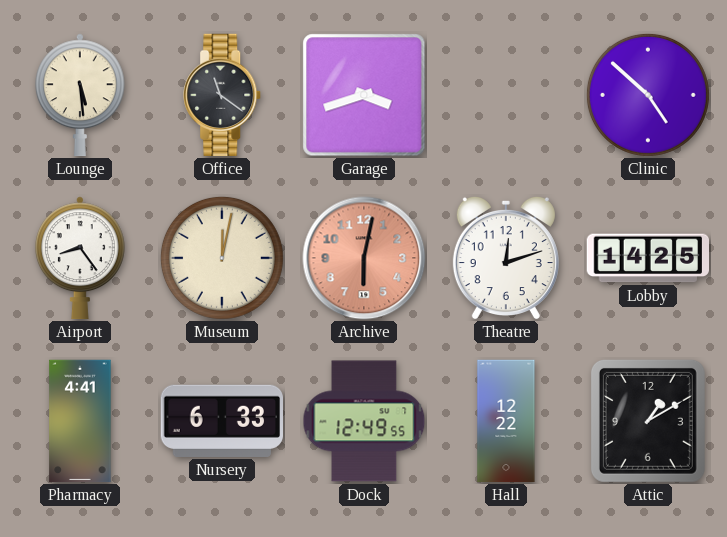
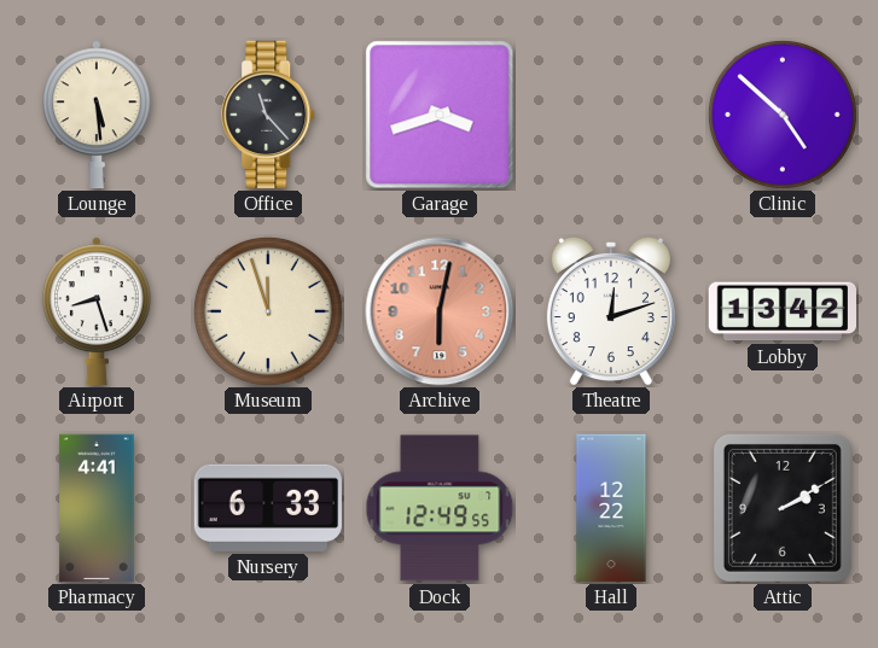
Office: 11:21 -> 11:23 (269, 115)
Airport: 8:24 -> 8:27 (97, 311)
Museum: 12:02 -> 11:57 (268, 311)
Lobby: 14:25 -> 13:42 (781, 311)
Attic: 1:10 -> 2:10 (783, 508)
